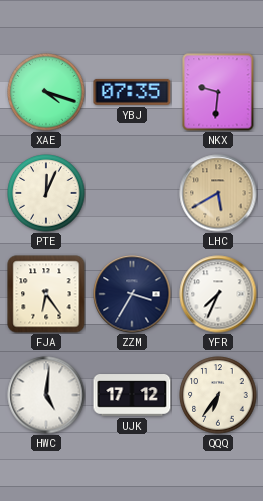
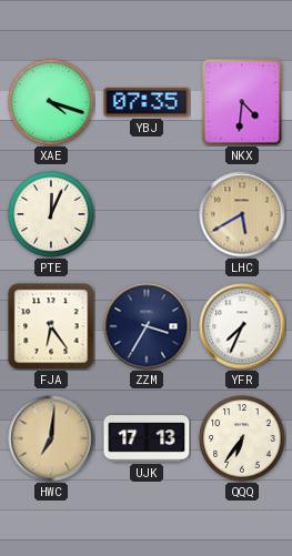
NKX: 9:31 -> 4:31 (242, 102)
HWC: 5:01 -> 7:01 (51, 438)
HWC dial: white -> champagne (51, 438)
UJK: 17:12 -> 17:13 (147, 438)
